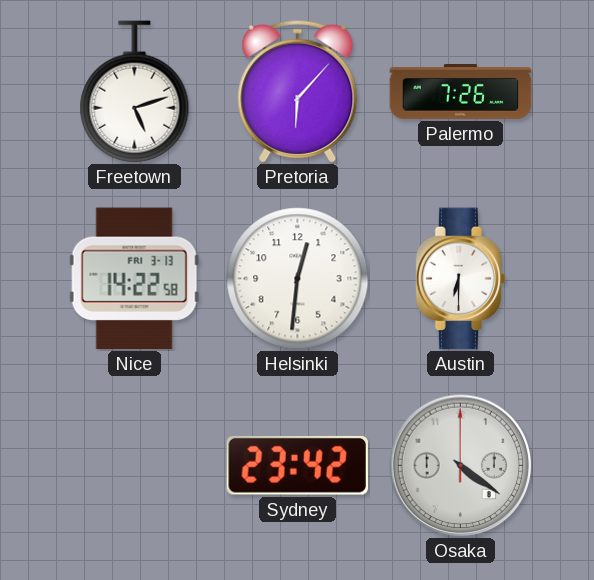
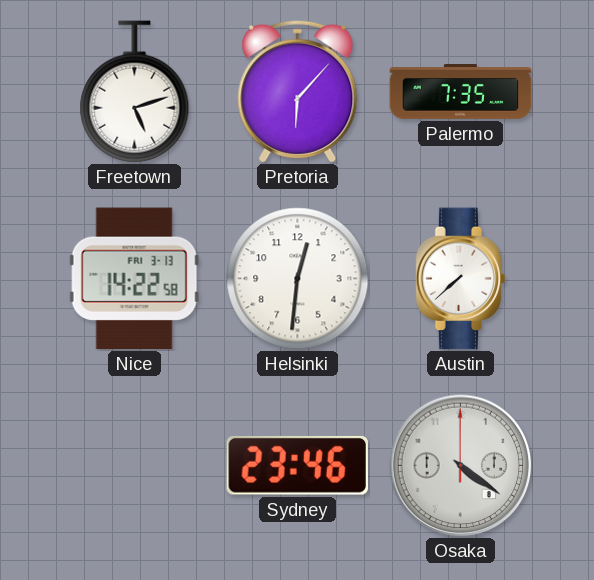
Palermo: 7:26 -> 7:35 (461, 92)
Austin: 6:30 -> 7:38 (461, 279)
Sydney: 23:42 -> 23:46 (297, 465)
